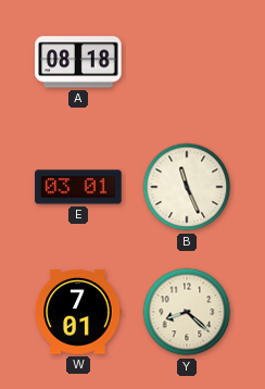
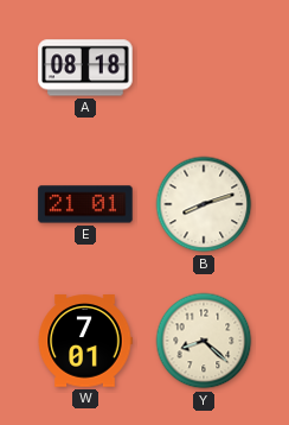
E: 03:01 -> 21:01 (85, 204)
B: 11:26 -> 8:12 (204, 204)
